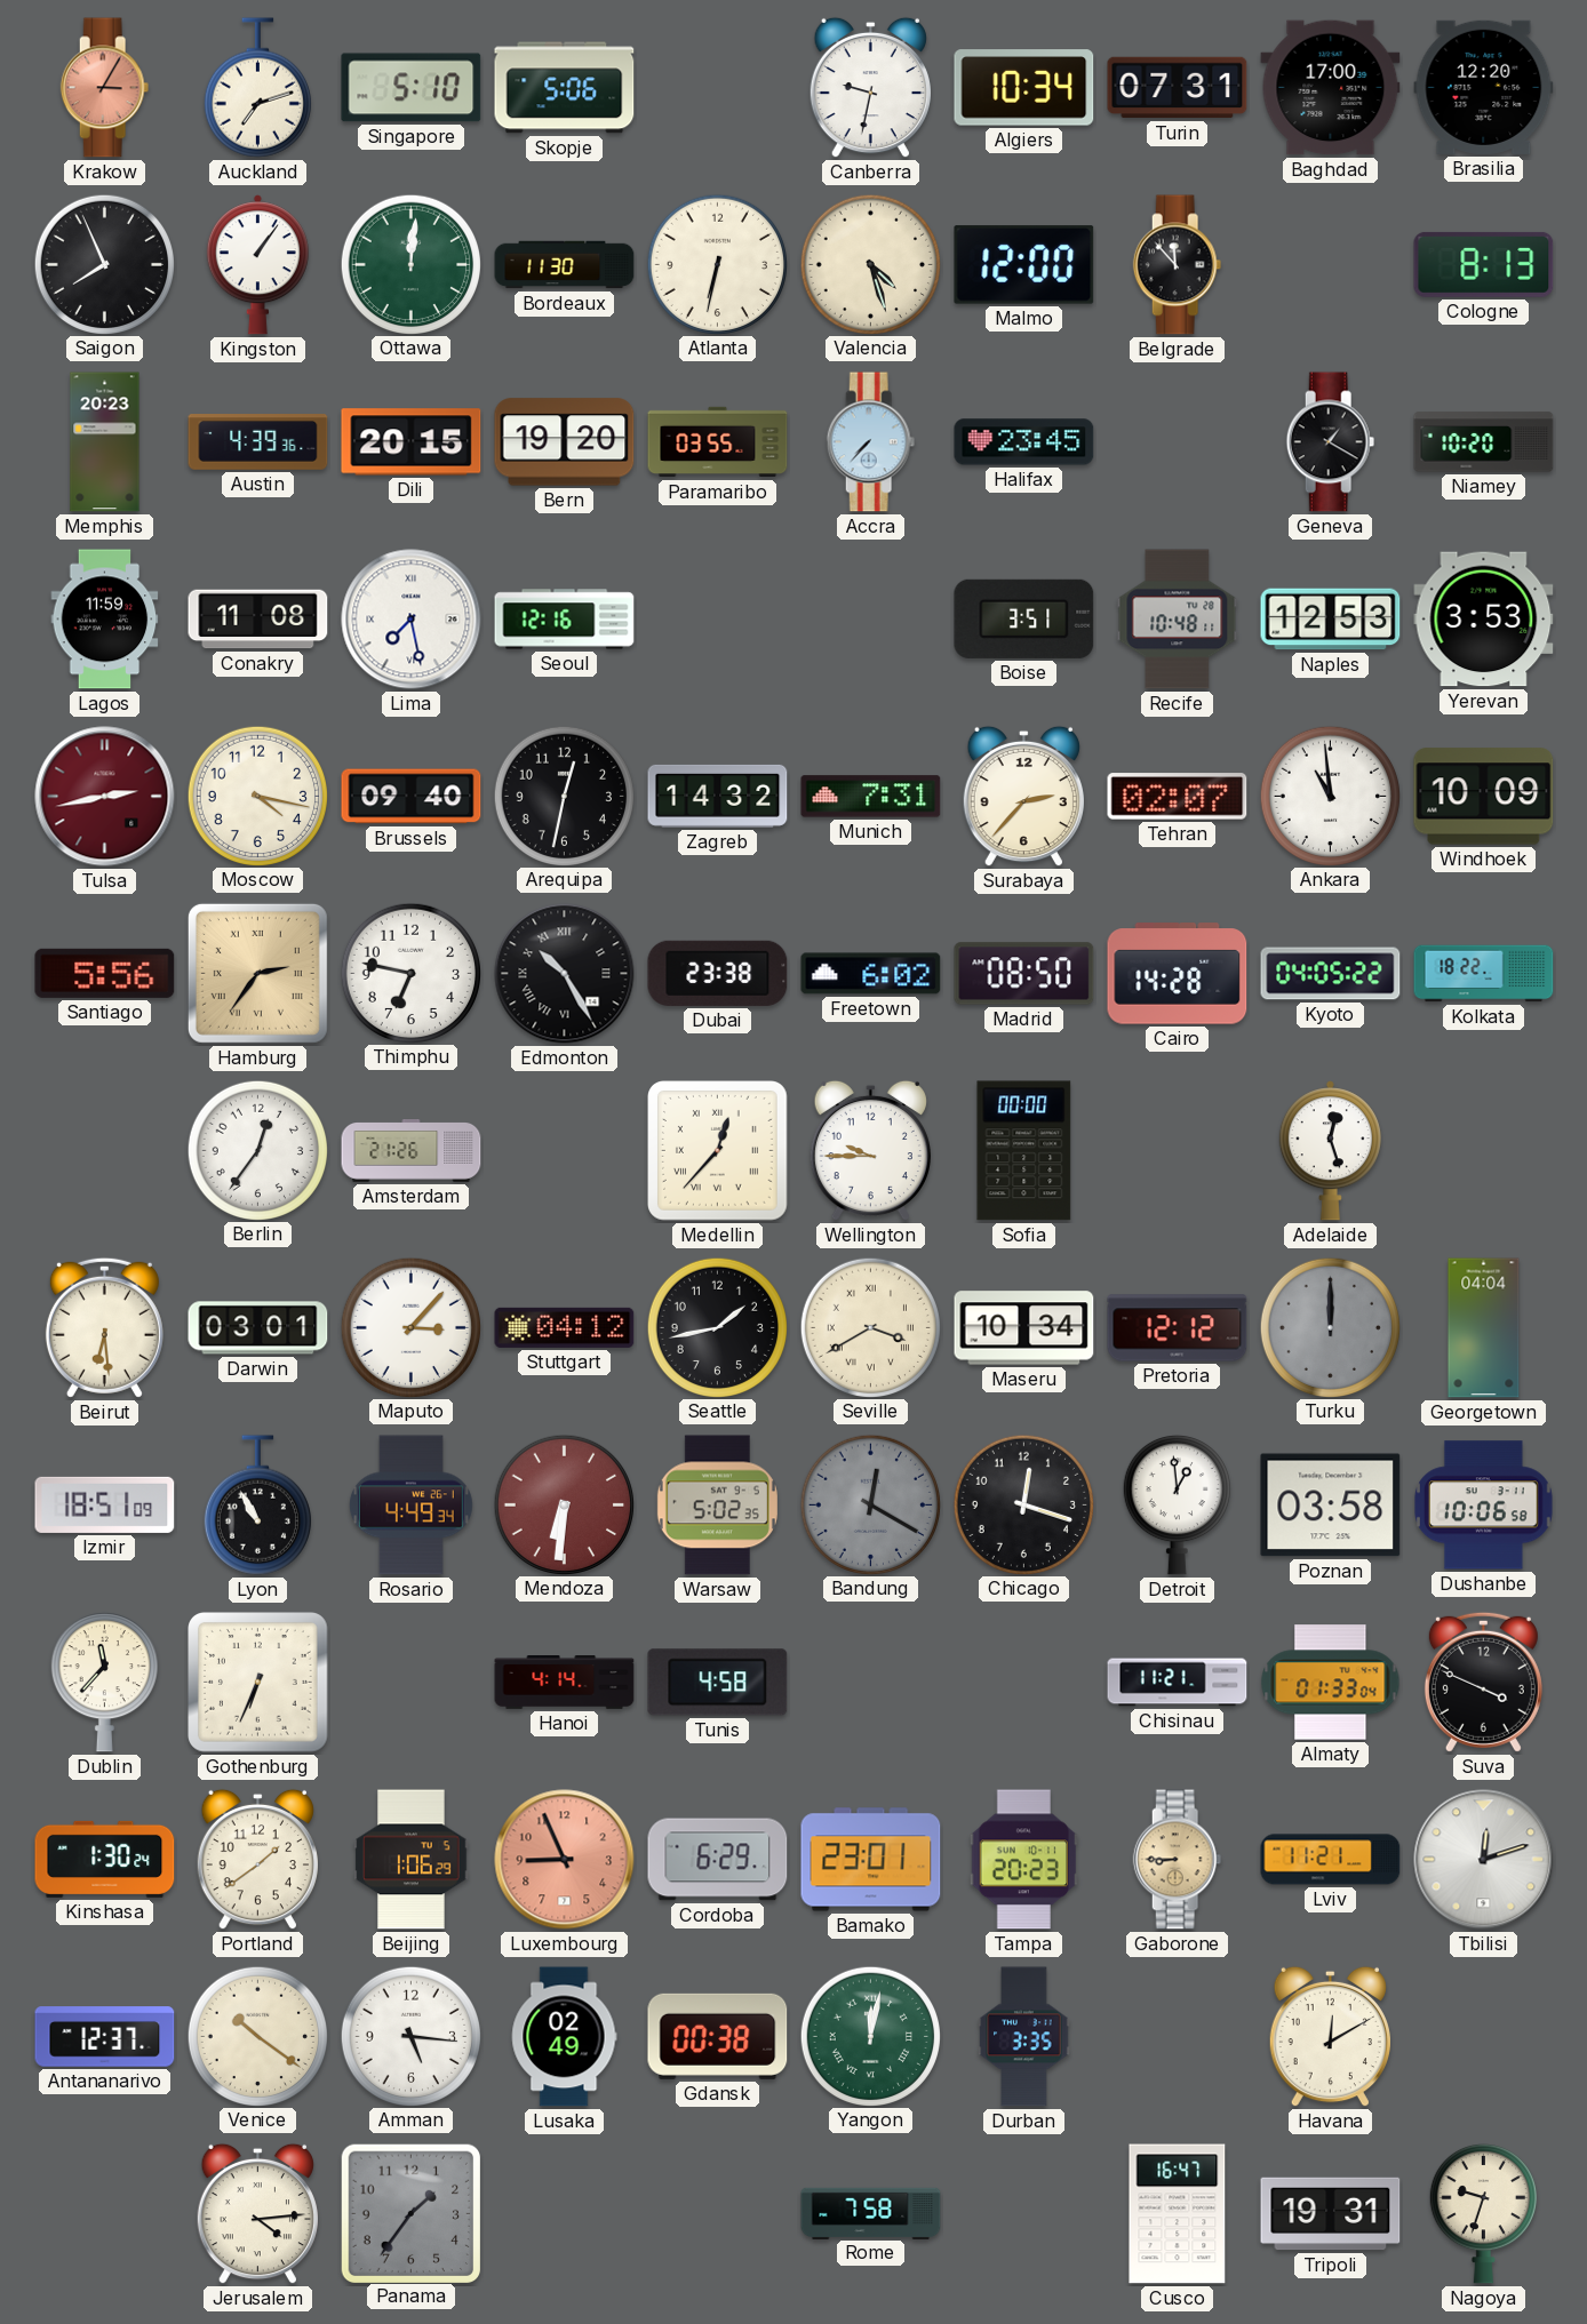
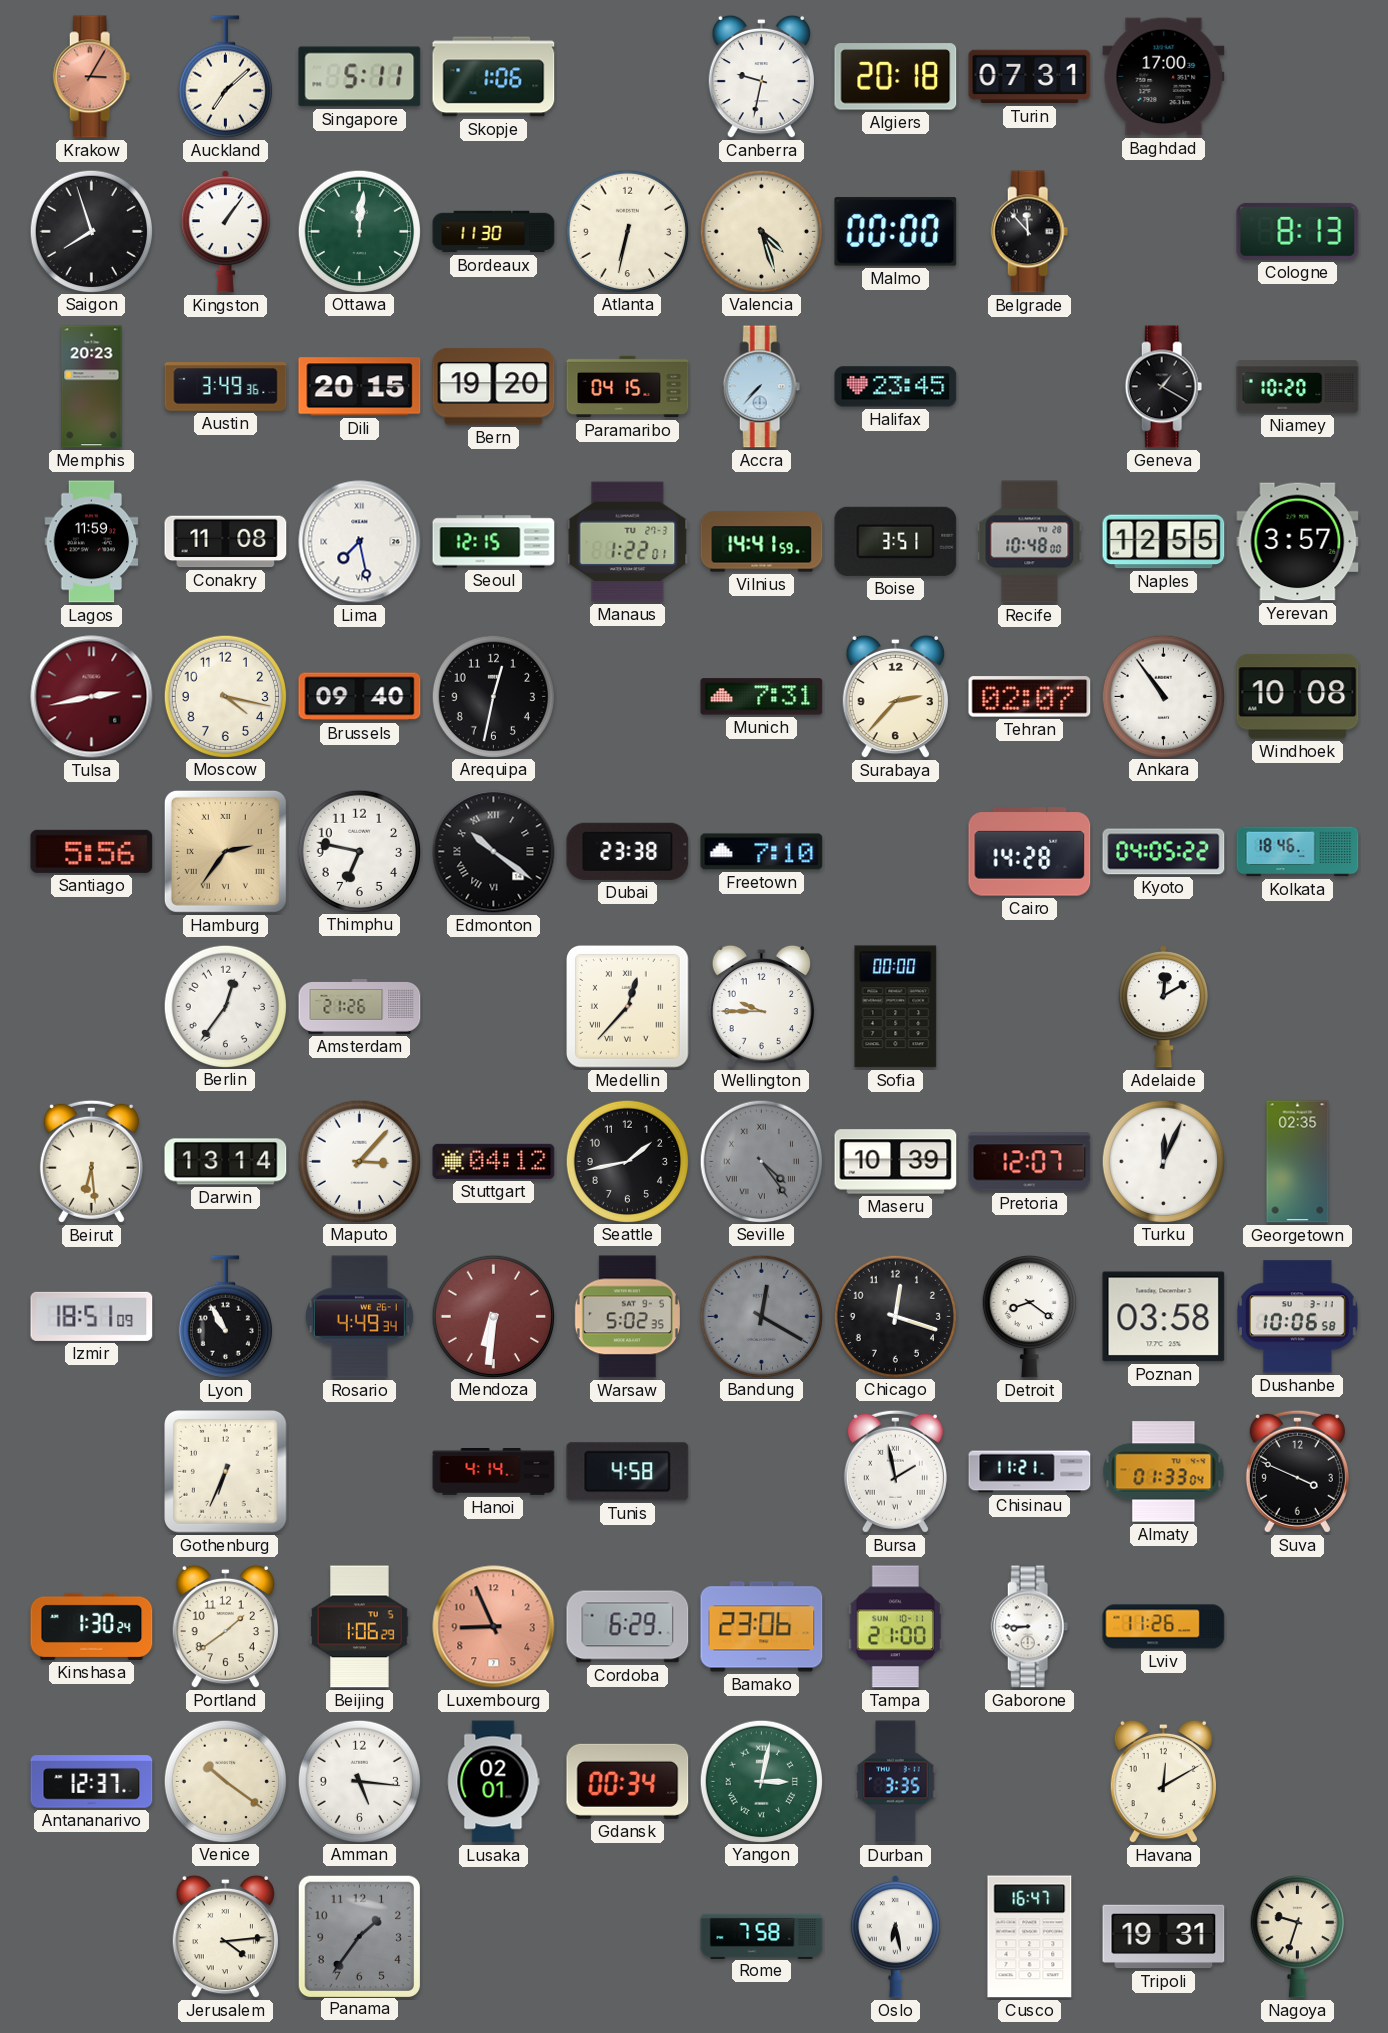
Auckland: 7:12 -> 7:08 (225, 77)
Singapore: 5:10 -> 5:11 (360, 77)
Skopje: 5:06 -> 1:06 (494, 77)
Algiers: 10:34 -> 20:18 (896, 77)
Brasilia: 12:20 -> none (1484, 87)
Saigon: 7:56 -> 7:57 (91, 231)
Malmo: 12:00 -> 00:00 (896, 232)
Austin: 4:39 -> 3:49 (226, 387)
Paramaribo: 03:55 -> 04:15 (628, 387)
Seoul: 12:16 -> 12:15 (494, 542)
Manaus: none -> 1:22 (628, 542)
Vilnius: none -> 14:41 (762, 542)
Recife: 10:48:11 -> 10:48:00 (1030, 542)
Naples: 12:53 -> 12:55 (1164, 542)
Yerevan: 3:53 -> 3:57 (1298, 542)
Zagreb: 14:32 -> none (718, 796)
Ankara: 10:59 -> 10:54 (1163, 696)
Windhoek: 10:09 -> 10:08 (1298, 697)
Edmonton: 10:25 -> 10:21 (494, 852)
Freetown: 6:02 -> 7:10 (762, 852)
Madrid: 08:50 -> none (1024, 974)
Kolkata: 18:22 -> 18:46 (1298, 852)
Adelaide: 12:27 -> 12:10 (1163, 1007)
Darwin: 03:01 -> 13:14 (226, 1162)
Seville: 3:40 -> 4:24 (761, 1161)
Seville dial: cream -> grey (761, 1161)
Maseru: 10:34 -> 10:39 (896, 1162)
Pretoria: 12:12 -> 12:07 (1030, 1162)
Turku: 12:00 -> 12:04 (1163, 1161)
Turku dial: grey -> white (1163, 1161)
Georgetown: 04:04 -> 02:35 (1298, 1162)
Detroit: 12:59 -> 8:21 (1029, 1316)
Dublin: 11:37 -> none (104, 1682)
Bursa: none -> 1:58 (895, 1471)
Bamako: 23:01 -> 23:06 (762, 1627)
Tampa: 20:23 -> 21:00 (895, 1627)
Gaborone dial: champagne -> white (1030, 1627)
Lviv: 11:21 -> 11:26 (1164, 1627)
Tbilisi: 12:12 -> none (1484, 1860)
Lusaka: 02:49 -> 02:01 (493, 1782)
Gdansk: 00:38 -> 00:34 (628, 1781)
Yangon: 12:02 -> 3:02 (761, 1781)
Oslo: none -> 6:28 (895, 1937)
